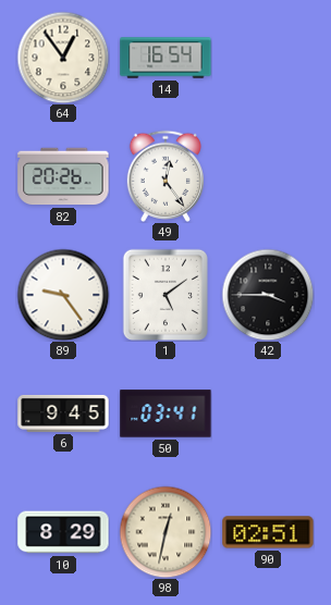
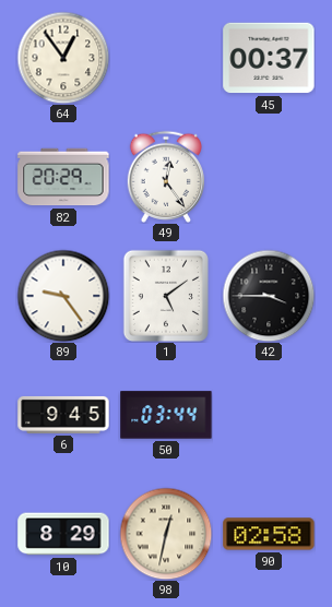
14: 16:54 -> none (165, 58)
45: none -> 00:37 (269, 58)
82: 20:26 -> 20:29 (63, 177)
50: 03:41 -> 03:44 (166, 415)
90: 02:51 -> 02:58 (269, 534)
